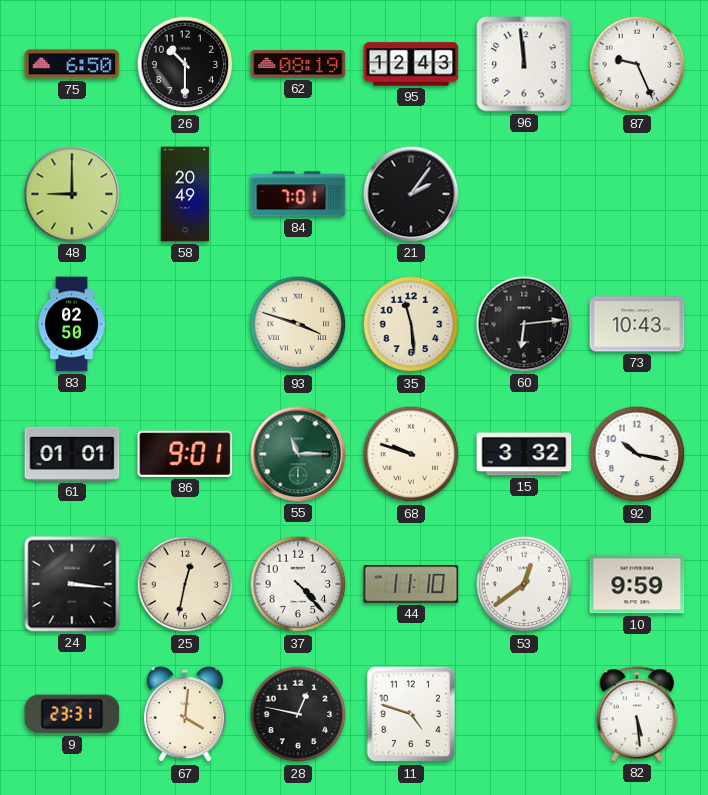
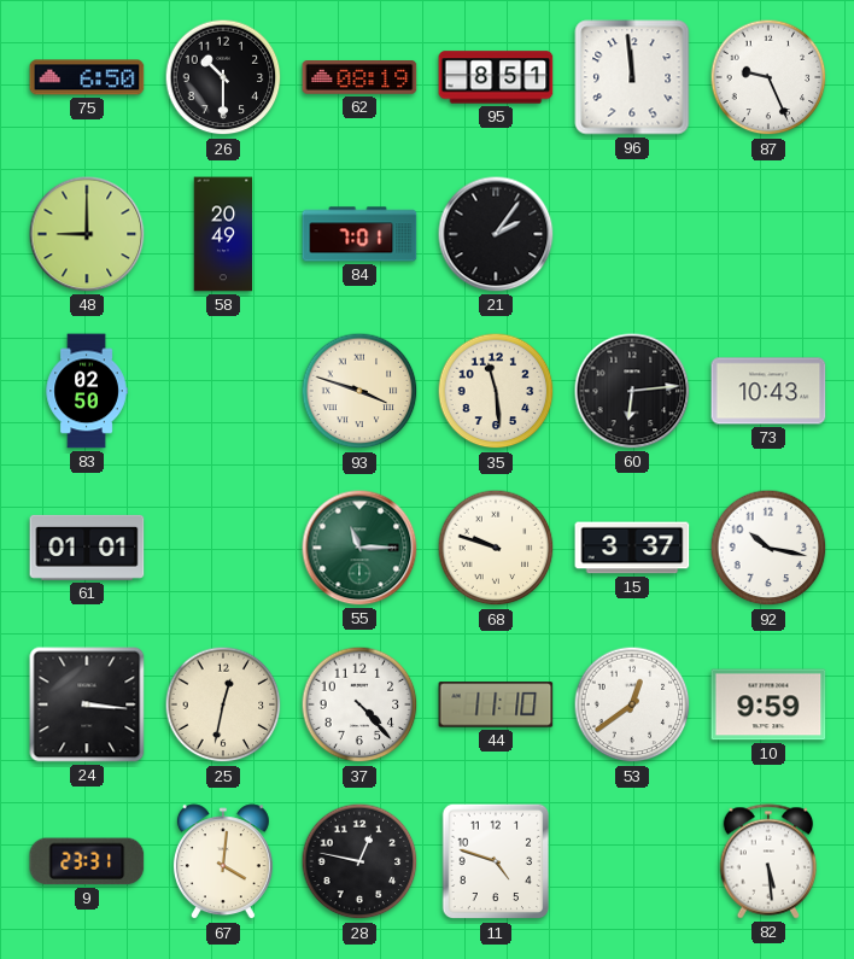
95: 12:43 -> 8:51 (496, 77)
86: 9:01 -> none (185, 454)
15: 3:32 -> 3:37 (632, 548)
